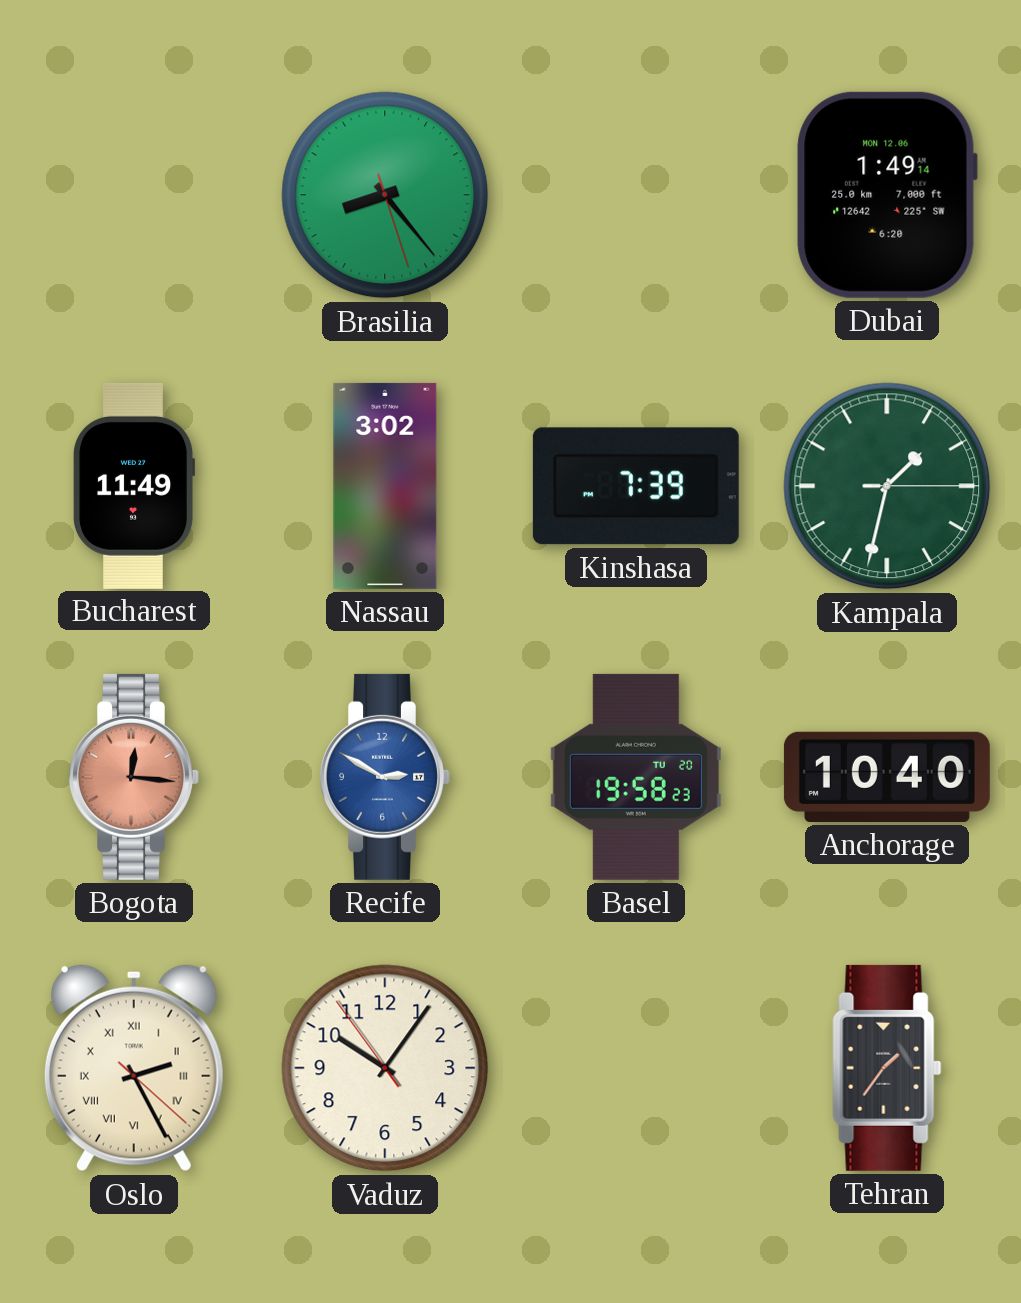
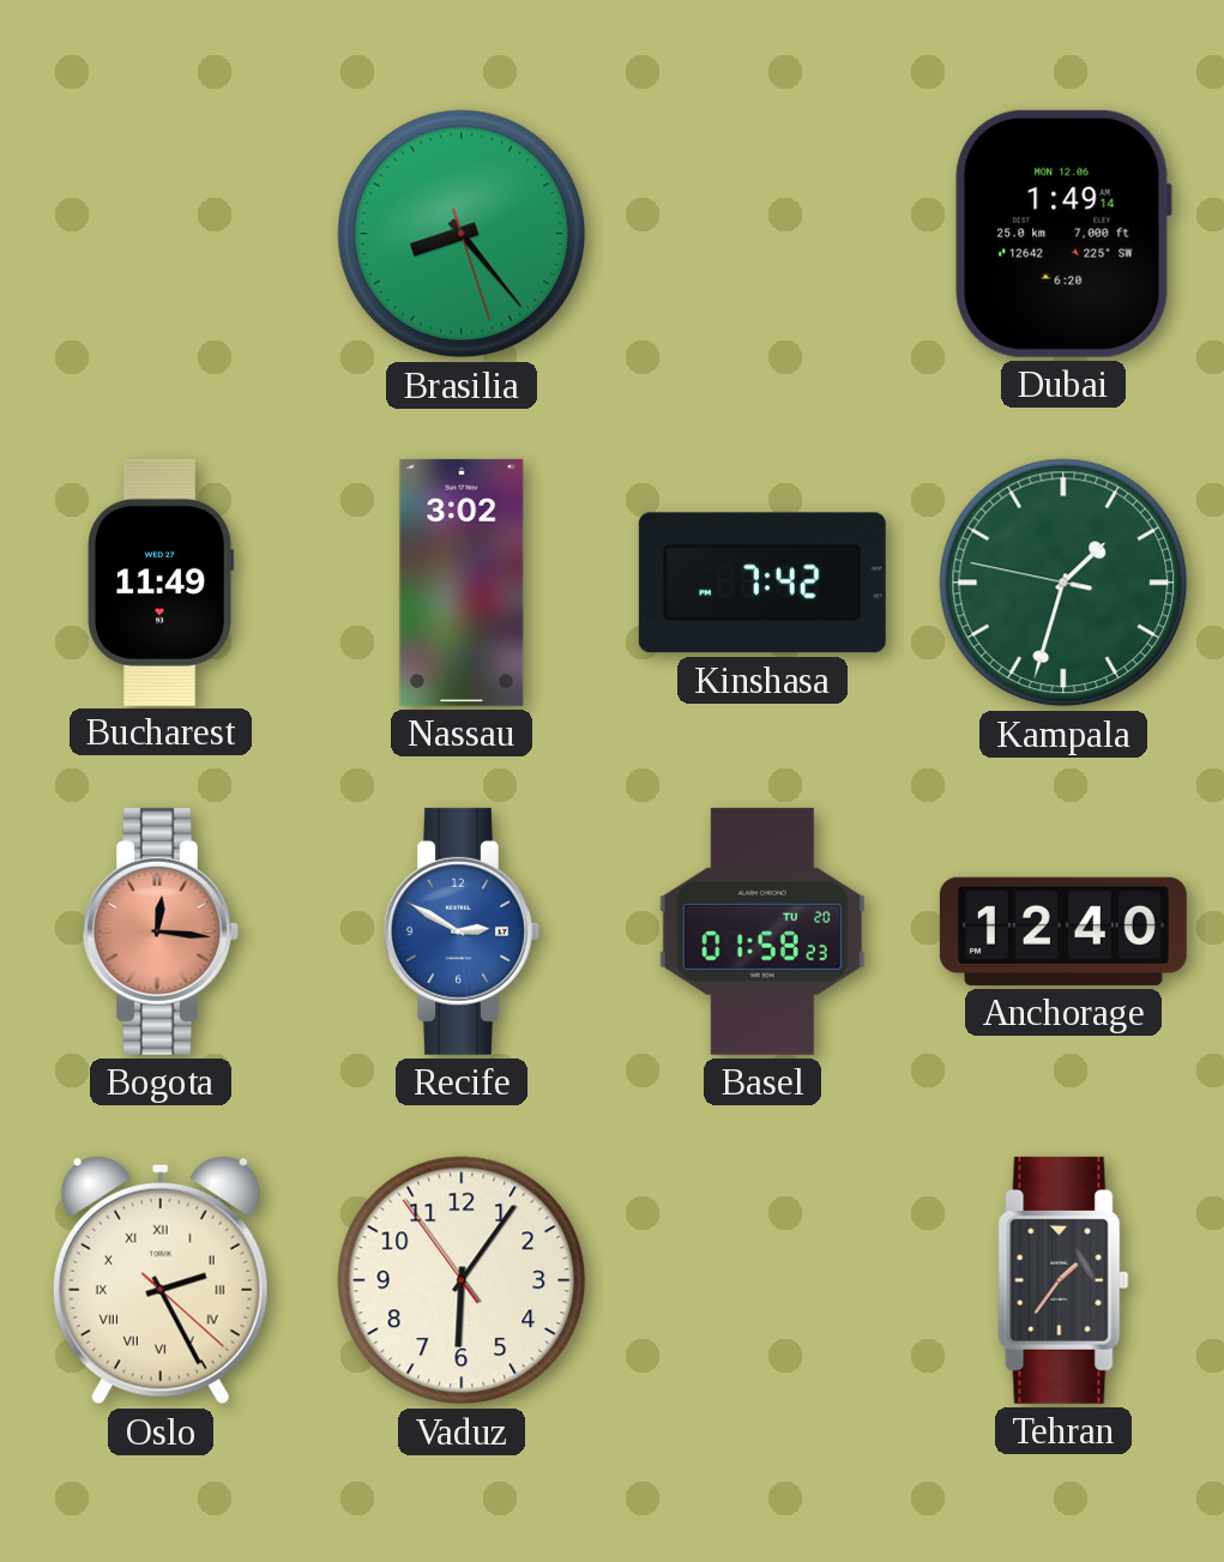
Kinshasa: 7:39 -> 7:42 (762, 583)
Kampala: 1:32:15 -> 1:32:47 (1063, 583)
Basel: 19:58 -> 01:58 (762, 931)
Anchorage: 10:40 -> 12:40 (1063, 931)
Vaduz: 10:05 -> 6:05 (462, 1280)
